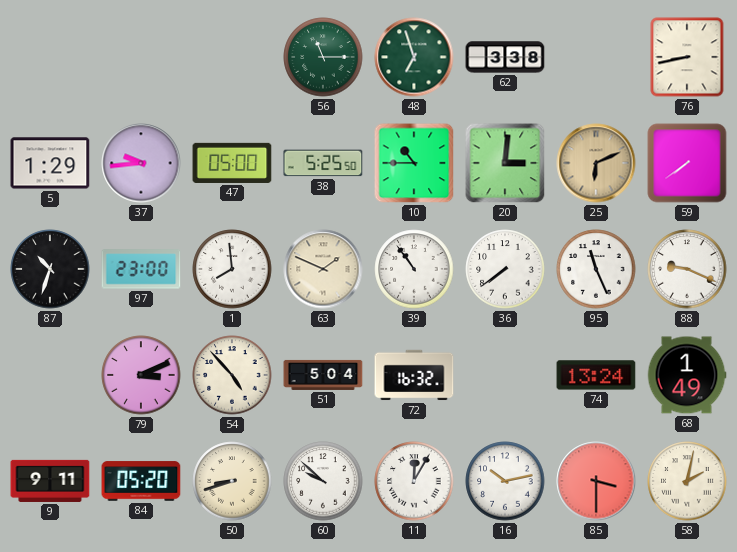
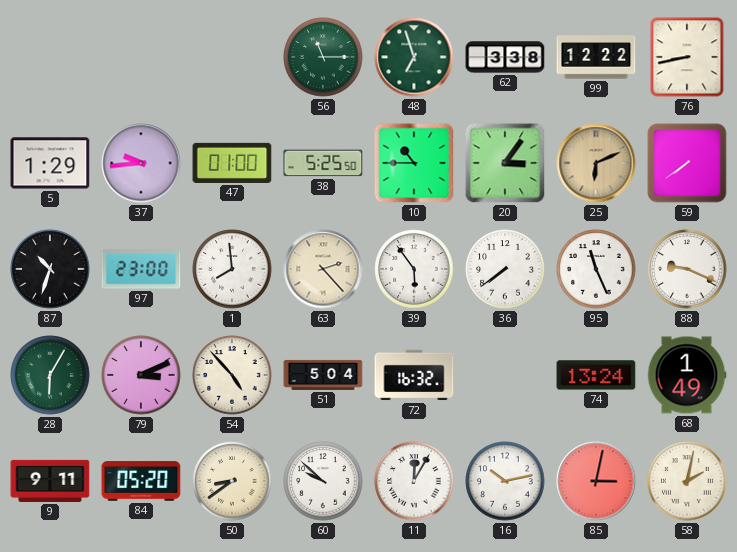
99: none -> 12:22 (596, 57)
47: 05:00 -> 01:00 (232, 163)
20: 3:01 -> 3:06 (505, 163)
63: 1:49 -> 2:23 (323, 269)
39: 10:54 -> 5:54 (414, 269)
28: none -> 6:05 (50, 375)
50: 8:42 -> 8:39 (232, 481)
85: 3:30 -> 3:02 (596, 481)
